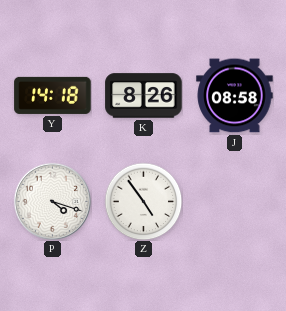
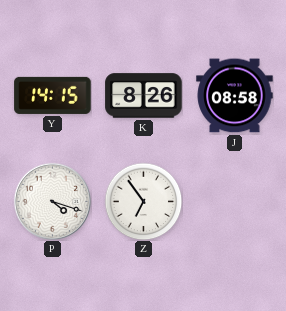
Y: 14:18 -> 14:15 (53, 95)
Z: 4:54 -> 6:54 (143, 201)
